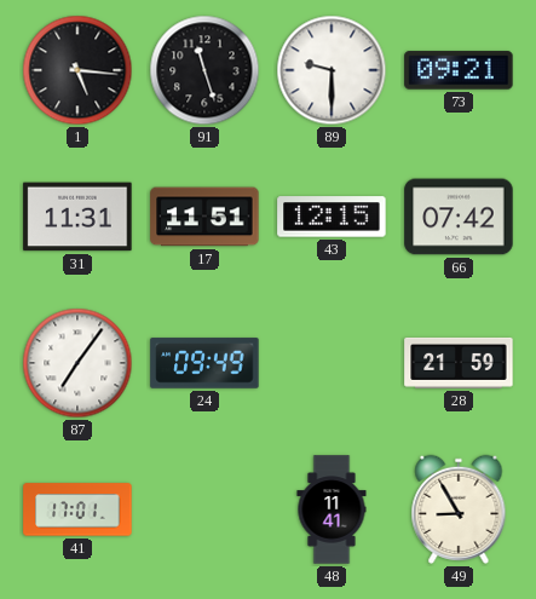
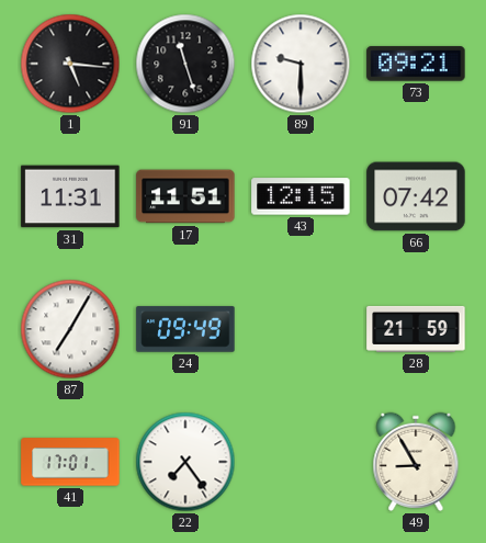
87: 7:06 -> 7:05 (70, 329)
22: none -> 7:24 (185, 462)
48: 11:41 -> none (332, 509)
